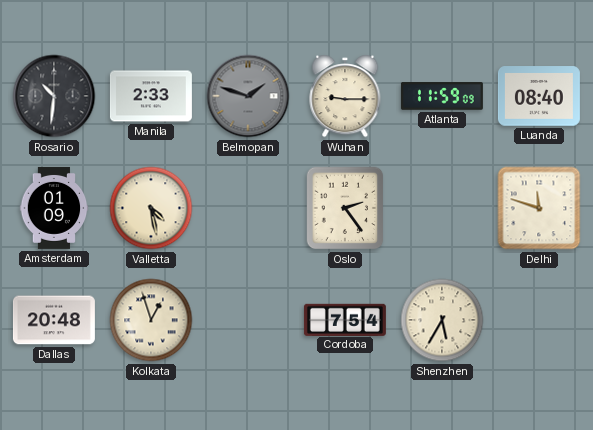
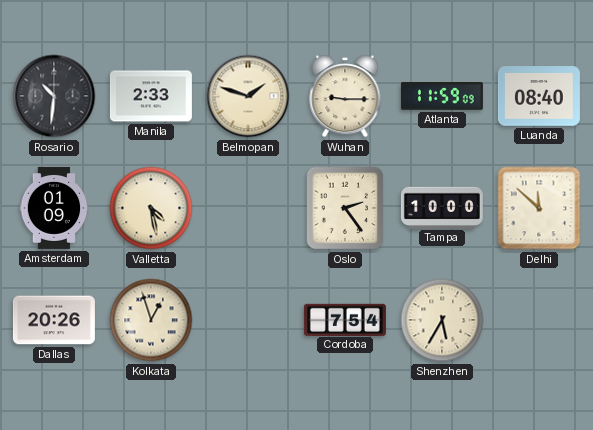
Belmopan dial: grey -> cream (248, 96)
Tampa: none -> 10:00 (442, 207)
Delhi: 11:48 -> 11:52 (539, 208)
Dallas: 20:48 -> 20:26 (54, 320)
